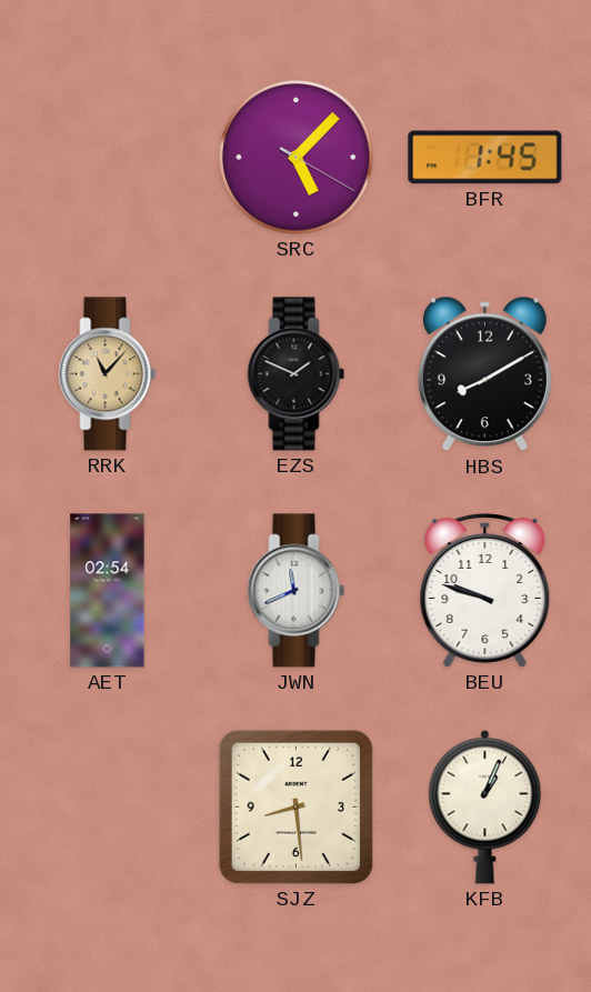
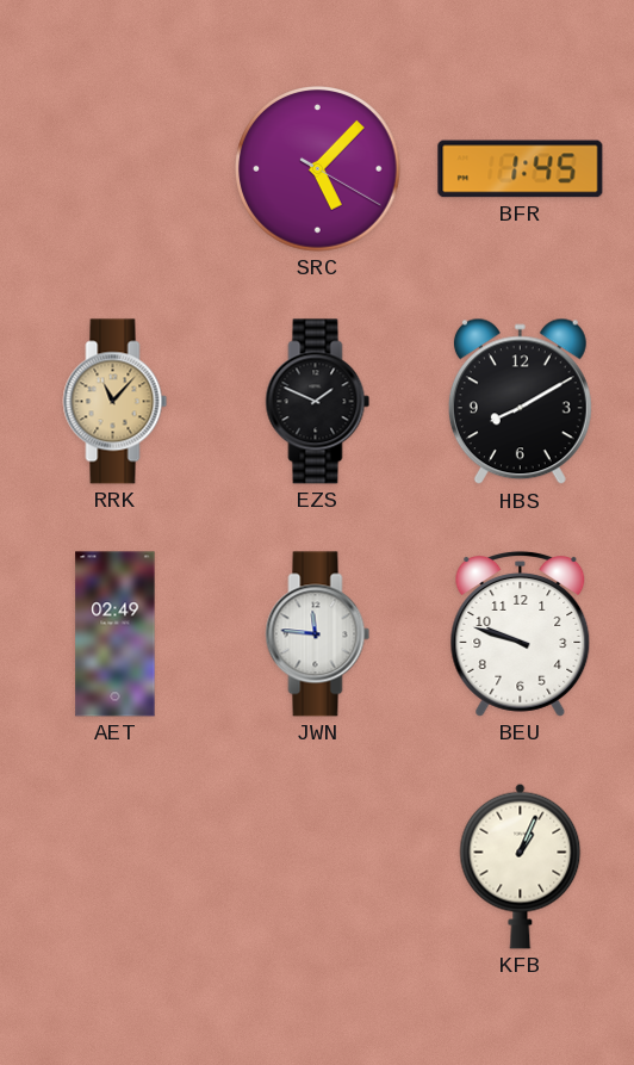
AET: 02:54 -> 02:49 (116, 634)
JWN: 11:41 -> 11:46 (318, 634)
SJZ: 8:29 -> none (295, 806)
